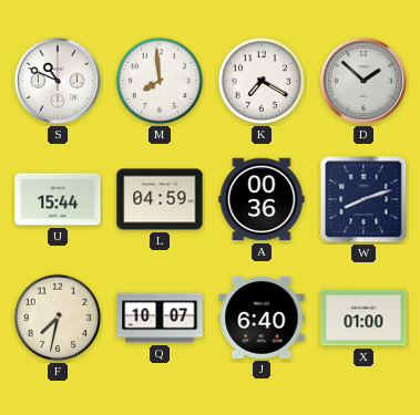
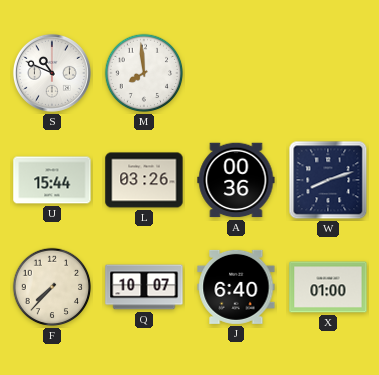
K: 7:20 -> none (262, 81)
D: 1:52 -> none (363, 81)
L: 04:59 -> 03:26 (144, 180)
F: 7:32 -> 7:37 (52, 287)
